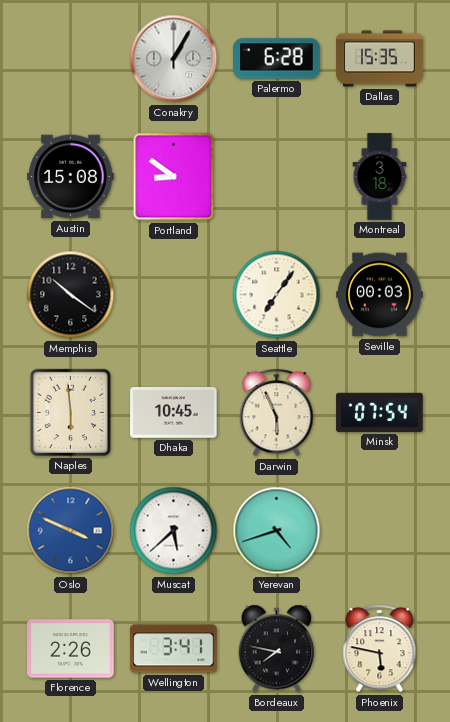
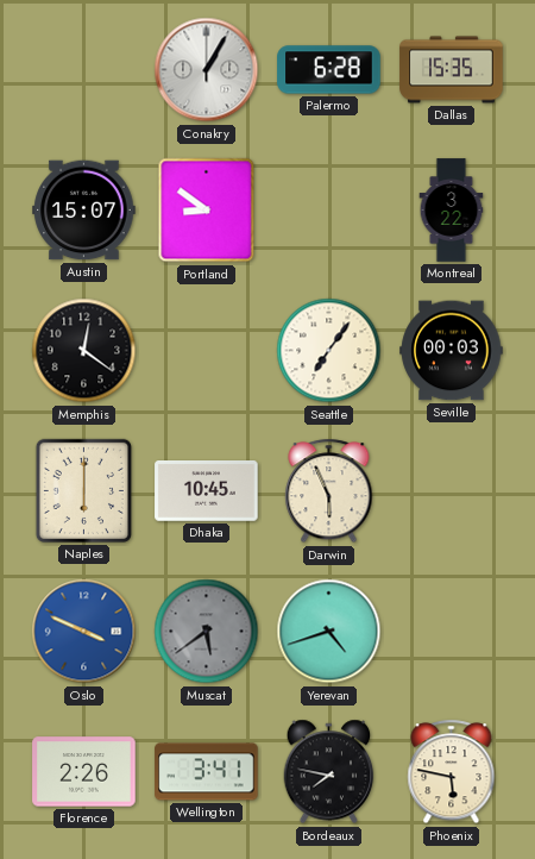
Austin: 15:08 -> 15:07 (84, 211)
Montreal: 3:18 -> 3:22 (452, 211)
Memphis: 10:21 -> 12:21 (84, 351)
Naples: 5:59 -> 6:00 (83, 490)
Minsk: 07:54 -> none (380, 412)
Muscat: 5:38 -> 5:39 (207, 632)
Muscat dial: white -> grey (207, 632)
